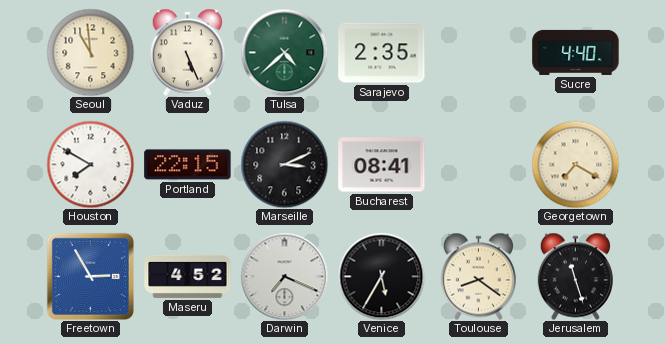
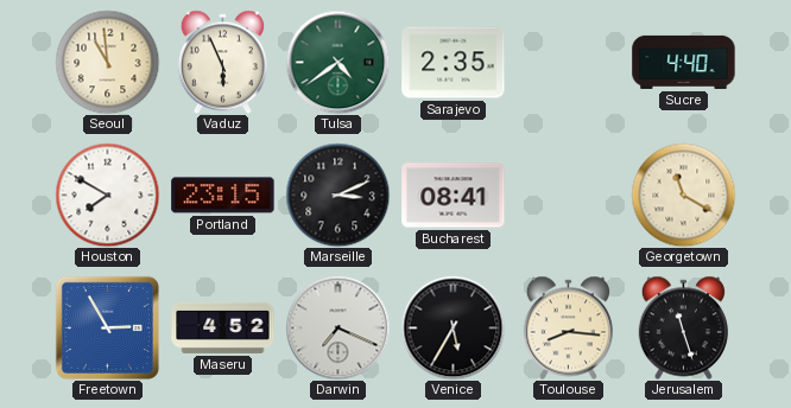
Vaduz: 5:26 -> 5:56 (222, 62)
Tulsa: 4:38 -> 4:39 (337, 62)
Portland: 22:15 -> 23:15 (223, 196)
Georgetown: 7:20 -> 11:20 (683, 195)
Toulouse: 8:21 -> 8:16 (568, 327)
